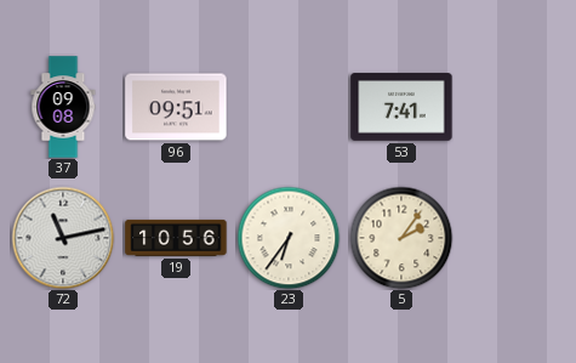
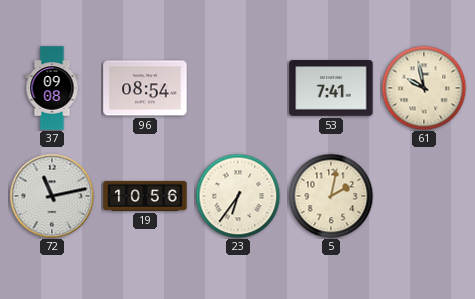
96: 09:51 -> 08:54 (145, 88)
61: none -> 9:58 (424, 88)
5: 2:06 -> 2:02 (331, 196)
